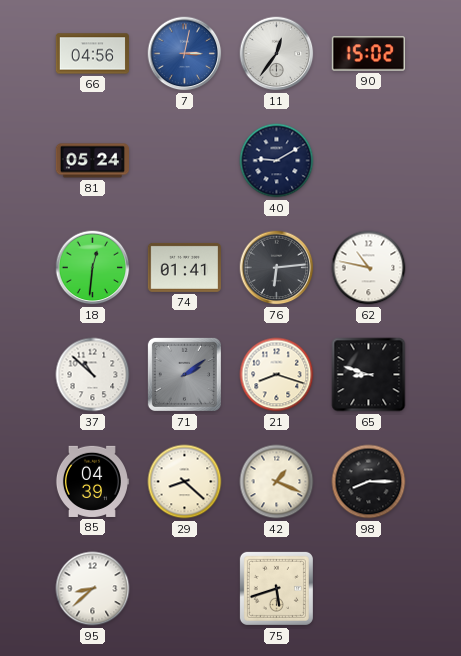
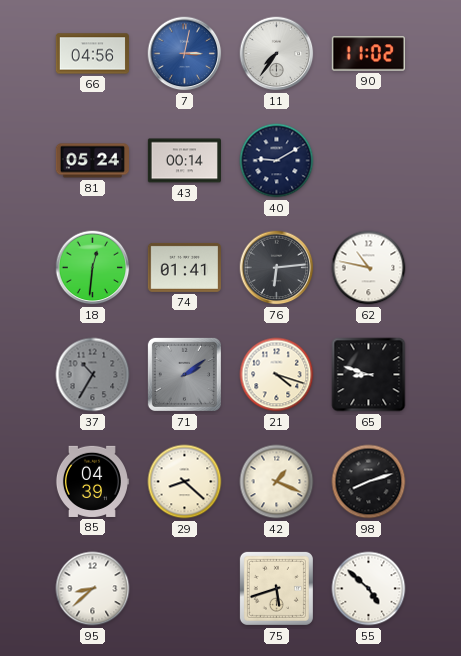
11: 12:36 -> 7:36 (277, 54)
90: 15:02 -> 11:02 (368, 54)
43: none -> 00:14 (184, 161)
37: 10:52 -> 10:35 (93, 375)
37 dial: white -> grey (93, 375)
21: 8:18 -> 4:18 (277, 375)
98: 8:15 -> 8:12 (369, 482)
55: none -> 4:52 (369, 589)
